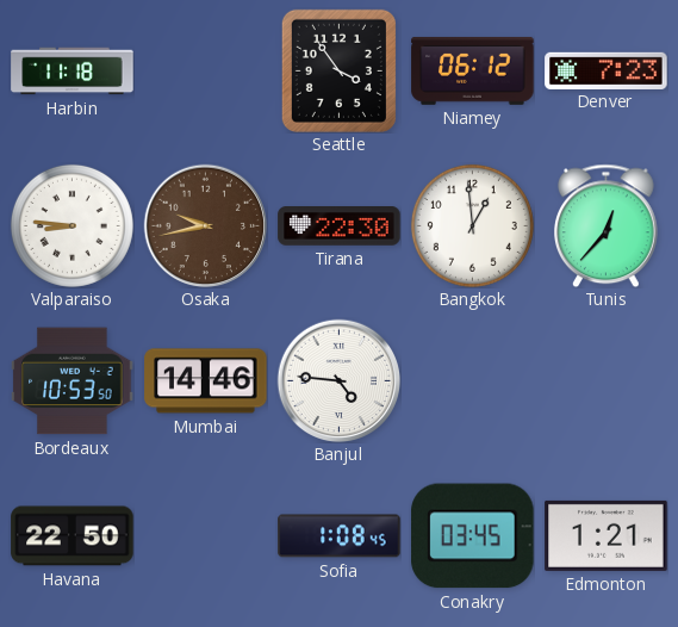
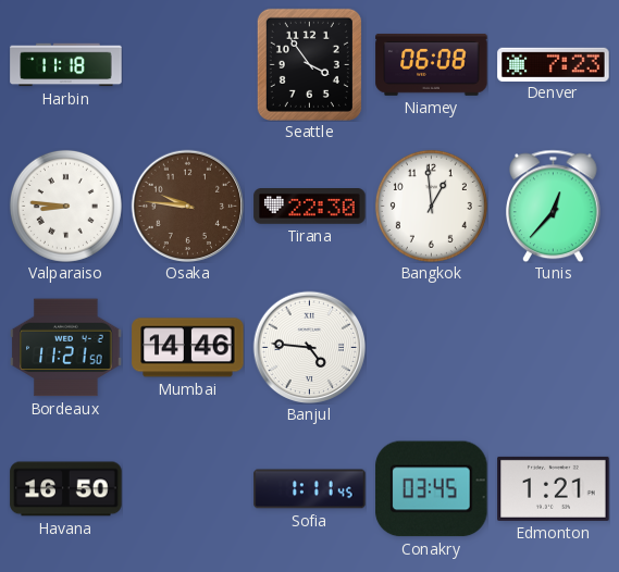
Niamey: 06:12 -> 06:08 (432, 64)
Osaka: 9:43 -> 9:46 (187, 206)
Bordeaux: 10:53 -> 11:21 (66, 348)
Havana: 22:50 -> 16:50 (66, 489)
Sofia: 1:08 -> 1:11 (310, 489)
